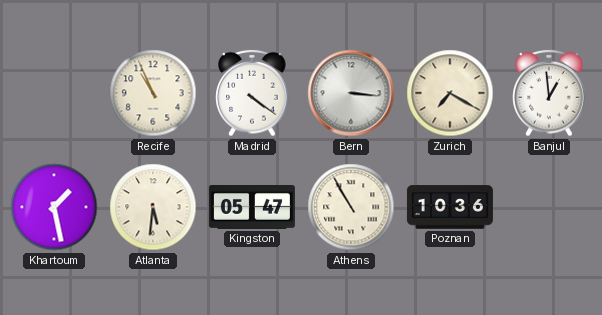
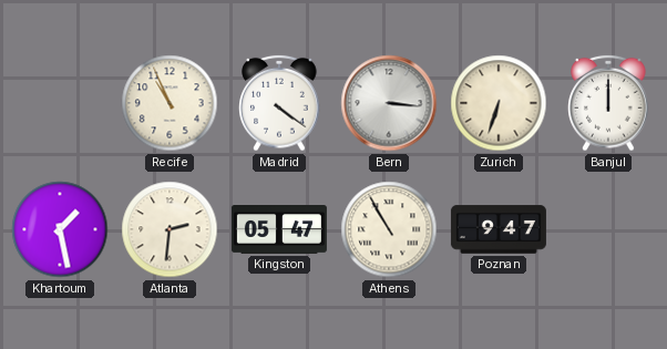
Zurich: 7:20 -> 6:33 (499, 103)
Banjul: 12:59 -> 12:00 (608, 103)
Atlanta: 5:31 -> 2:31 (170, 229)
Poznan: 10:36 -> 9:47 (499, 229)
